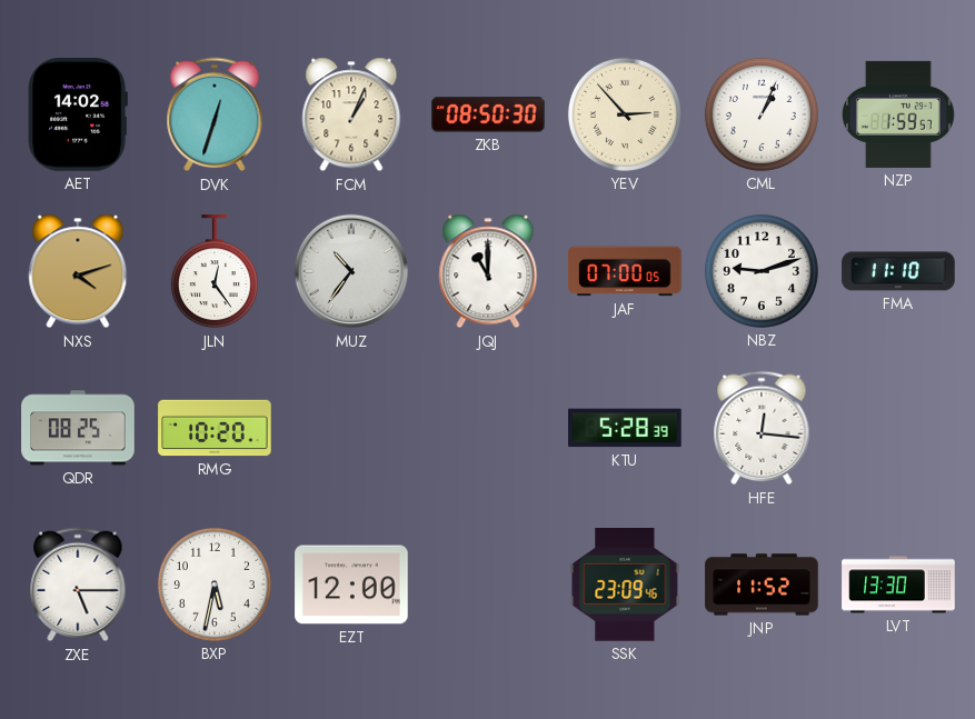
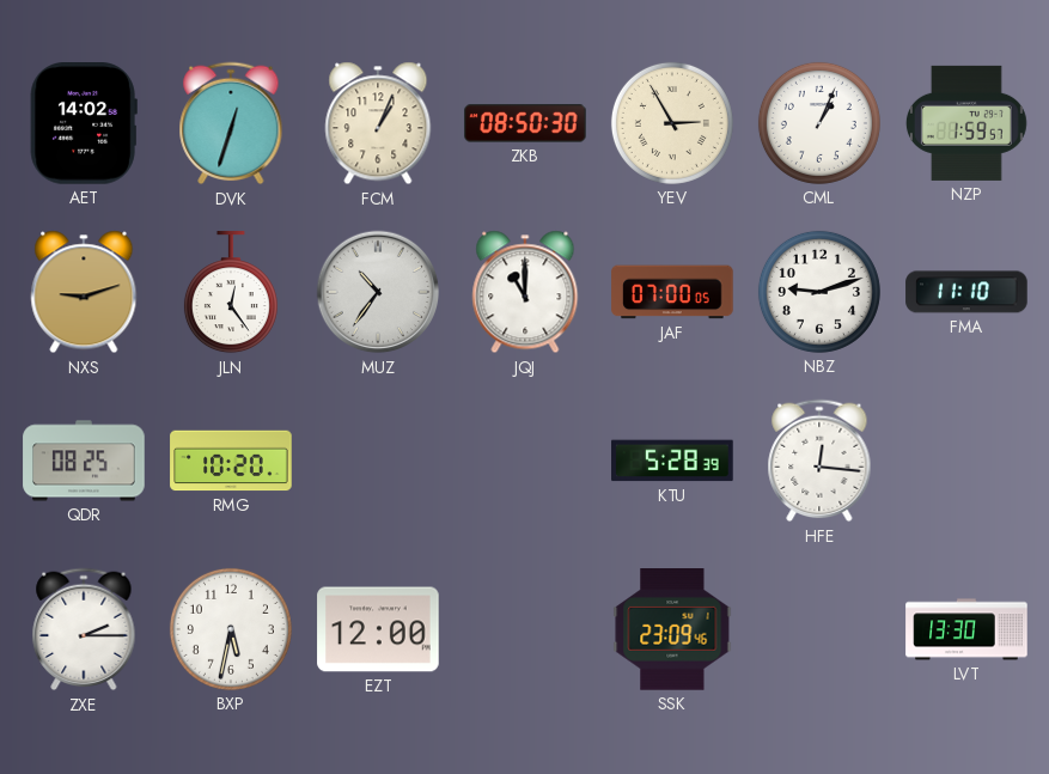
YEV: 2:53 -> 2:55 (672, 123)
NXS: 4:12 -> 9:12 (84, 292)
ZXE: 5:15 -> 2:15 (84, 629)
JNP: 11:52 -> none (762, 585)
